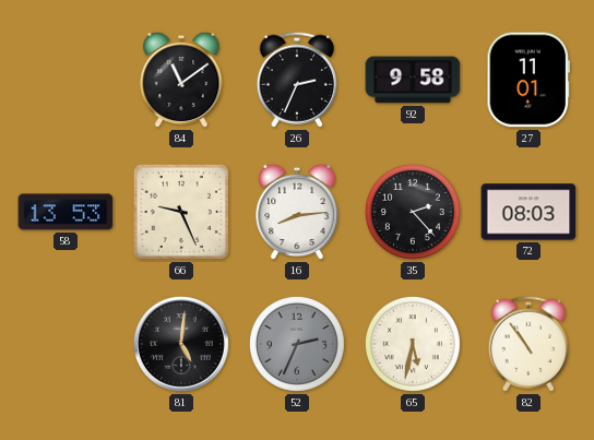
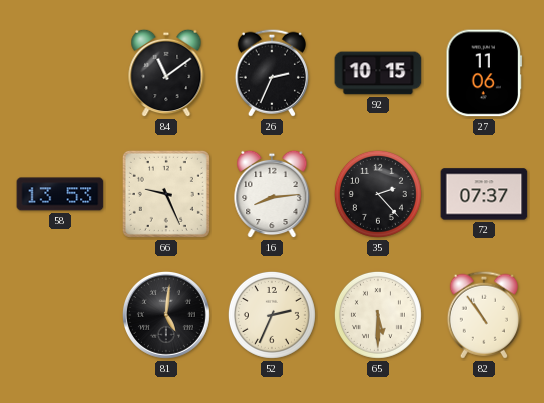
92: 9:58 -> 10:15 (378, 73)
27: 11:01 -> 11:06 (484, 73)
72: 08:03 -> 07:37 (484, 194)
52 dial: grey -> cream (272, 315)
65: 5:32 -> 5:30 (378, 315)
